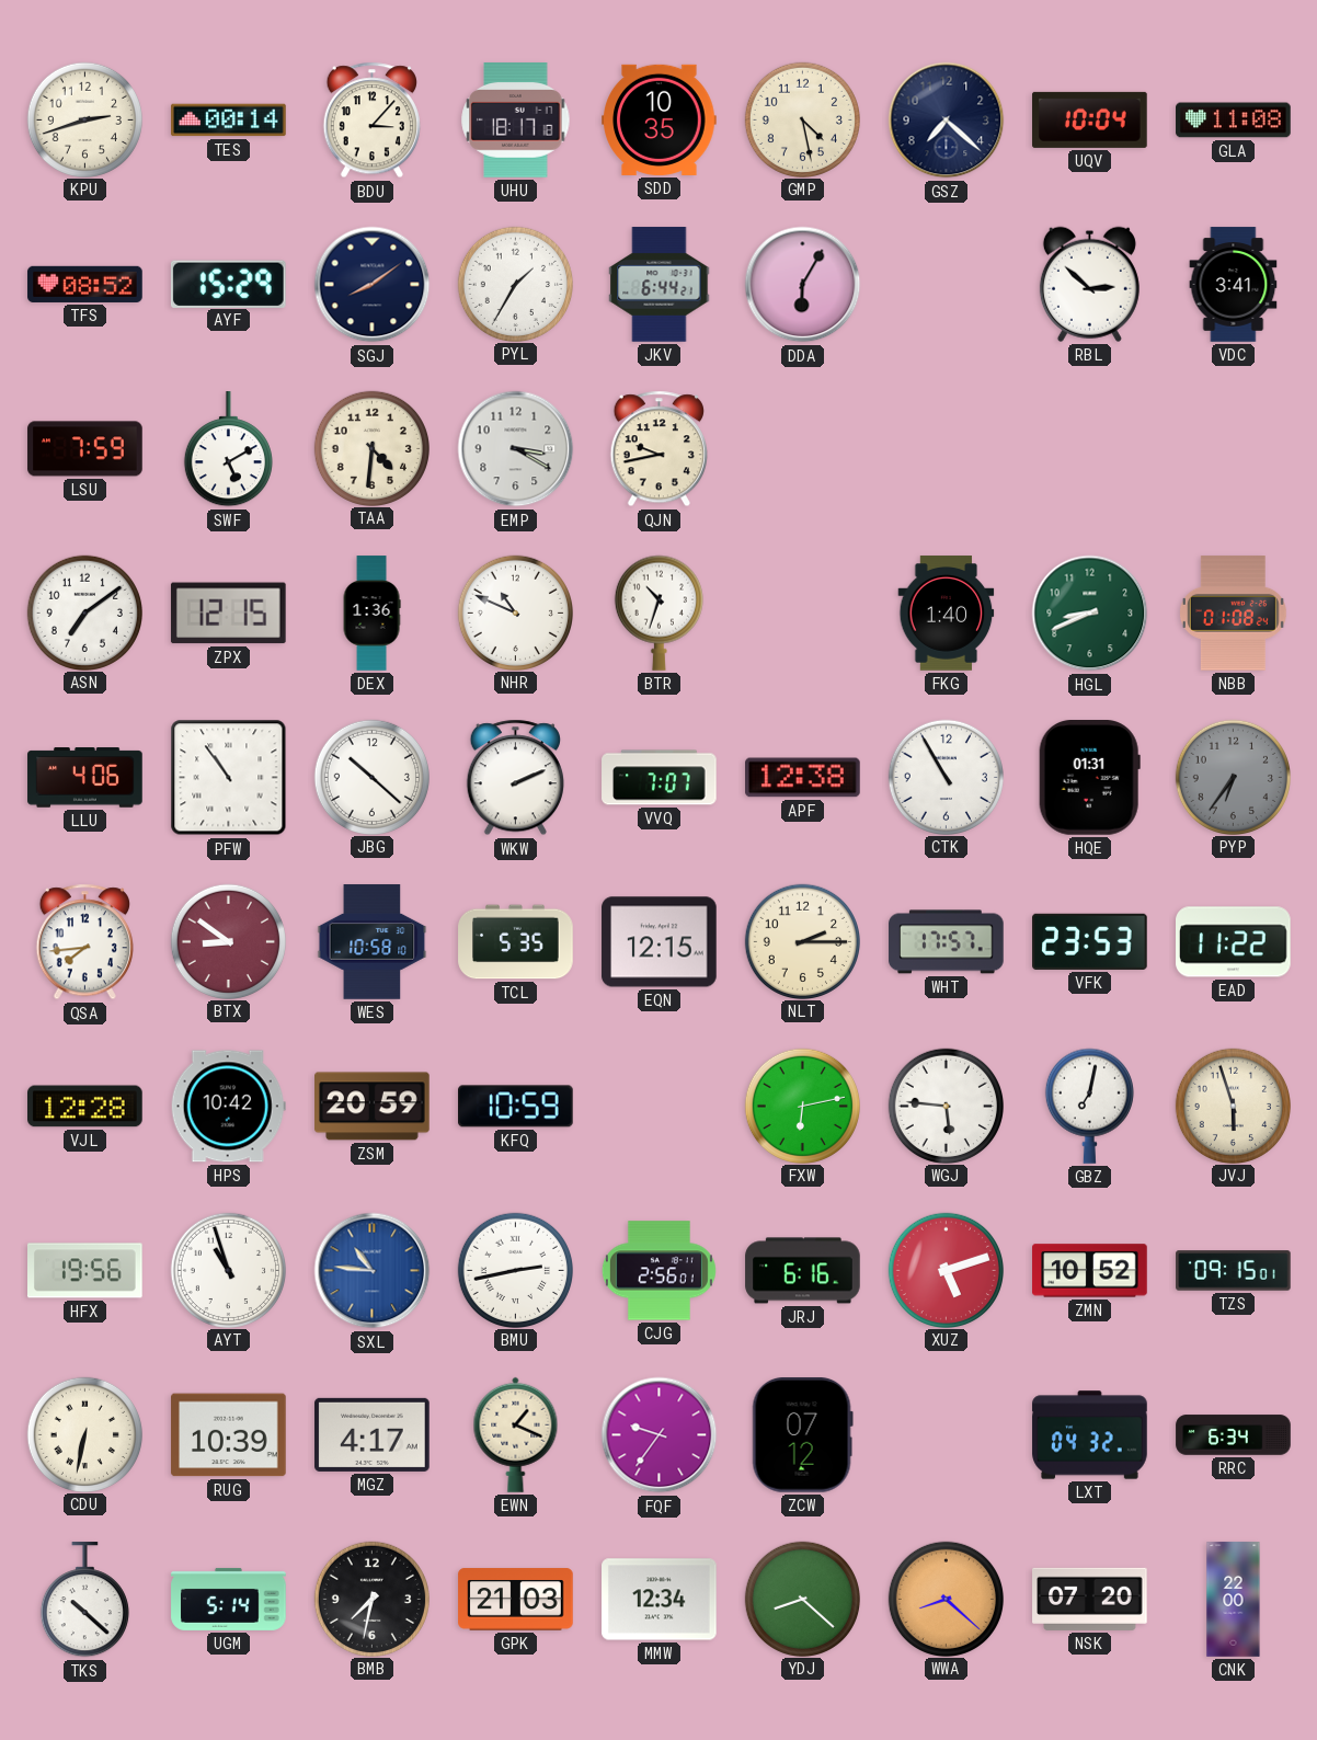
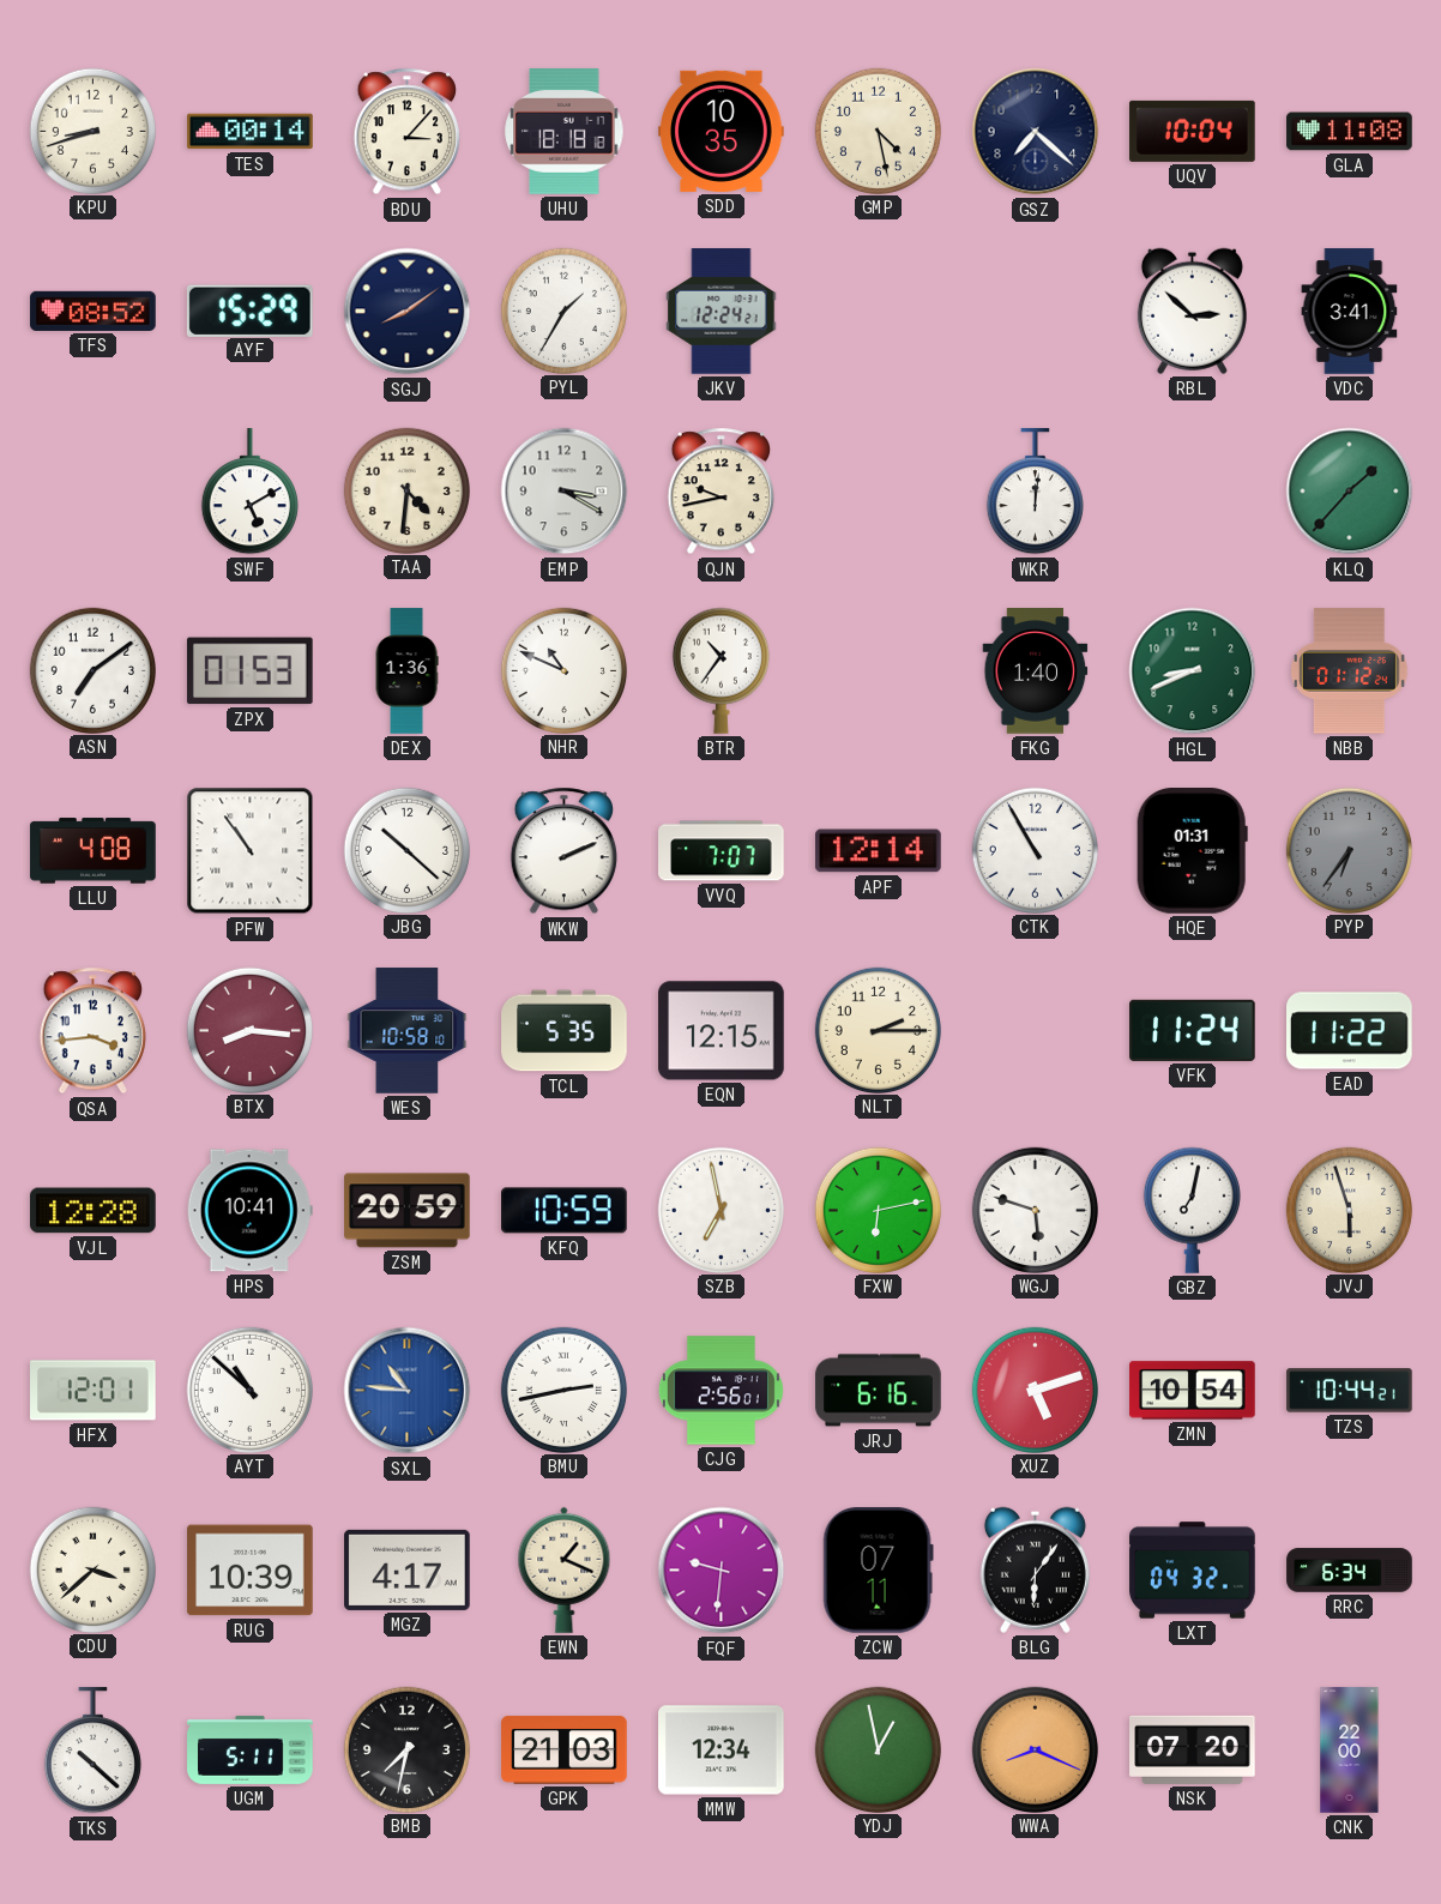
KPU: 2:42 -> 8:42 (92, 131)
UHU: 18:17 -> 18:18 (565, 132)
JKV: 6:44 -> 12:24 (722, 312)
DDA: 6:05 -> none (803, 285)
LSU: 7:59 -> none (85, 449)
WKR: none -> 12:01 (1035, 492)
KLQ: none -> 1:37 (1350, 492)
ZPX: 12:15 -> 01:53 (249, 671)
BTR: 10:33 -> 10:36 (720, 670)
NBB: 01:08 -> 01:12 (1349, 671)
LLU: 4:06 -> 4:08 (94, 851)
APF: 12:38 -> 12:14 (879, 851)
QSA: 7:44 -> 3:44 (92, 1031)
BTX: 8:51 -> 8:16 (249, 1030)
WHT: 17:57 -> none (947, 942)
VFK: 23:53 -> 11:24 (1193, 1030)
HPS: 10:42 -> 10:41 (249, 1211)
SZB: none -> 6:58 (720, 1210)
WGJ: 5:46 -> 5:48 (1035, 1210)
HFX: 19:56 -> 12:01 (94, 1391)
AYT: 10:57 -> 10:52 (249, 1390)
ZMN: 10:52 -> 10:54 (1193, 1391)
TZS: 09:15 -> 10:44 (1350, 1391)
CDU: 6:32 -> 3:38 (92, 1569)
FQF: 9:36 -> 9:31 (722, 1571)
ZCW: 07:12 -> 07:11 (878, 1571)
BLG: none -> 6:06 (1035, 1569)
UGM: 5:14 -> 5:11 (251, 1749)
YDJ: 8:22 -> 12:58 (878, 1749)
WWA: 8:22 -> 8:19 (1035, 1749)
